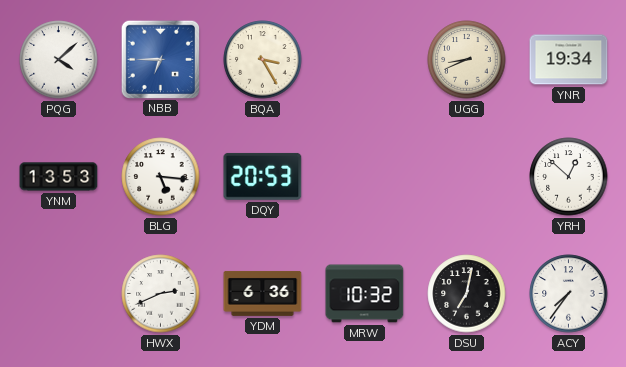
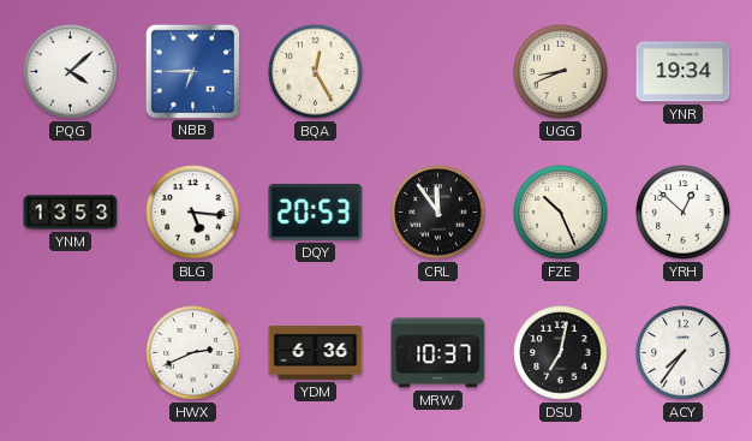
BQA: 3:25 -> 12:25 (316, 72)
CRL: none -> 11:54 (438, 213)
FZE: none -> 10:26 (561, 213)
MRW: 10:32 -> 10:37 (438, 353)
